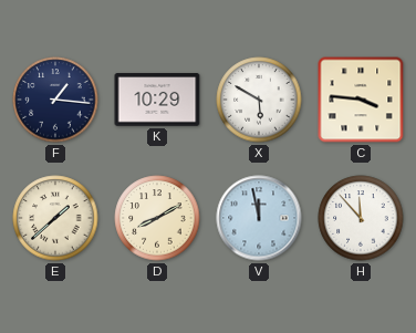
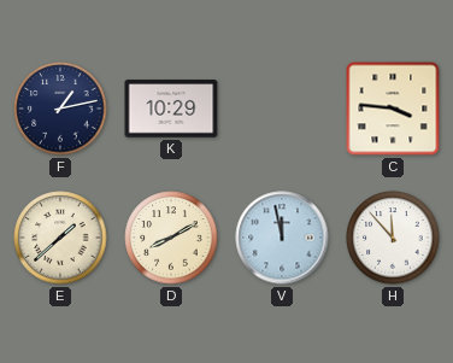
F: 1:16 -> 1:13 (60, 109)
X: 5:50 -> none (259, 100)
